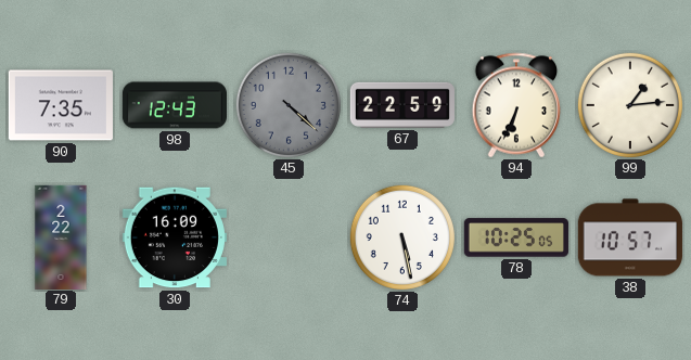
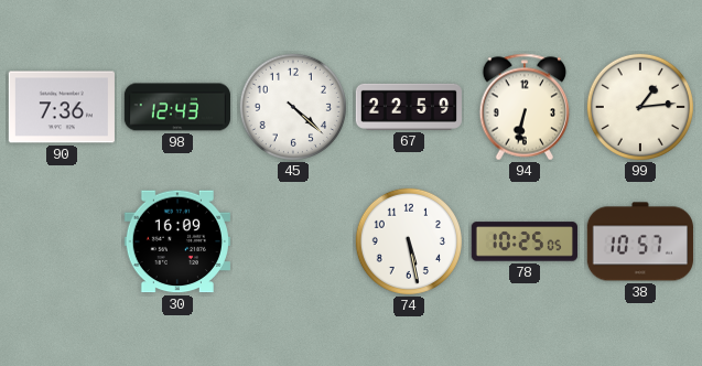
90: 7:35 -> 7:36 (62, 107)
45 dial: grey -> white (293, 107)
94: 6:34 -> 6:32 (525, 107)
79: 2:22 -> none (61, 236)
